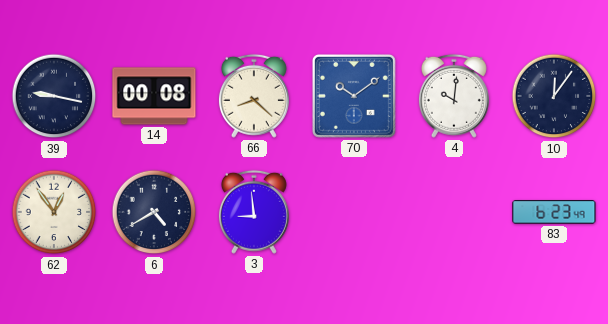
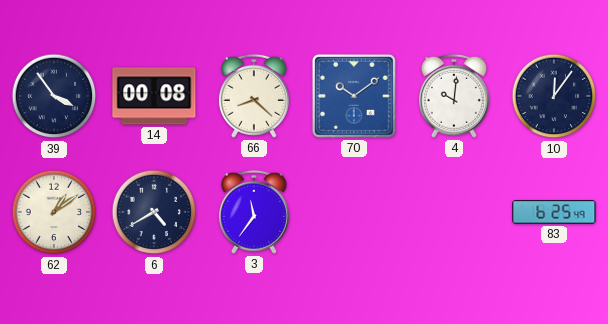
39: 9:17 -> 3:54 (54, 96)
62: 12:54 -> 1:09 (54, 212)
3: 8:59 -> 11:36 (254, 212)
83: 6:23 -> 6:25 (554, 212)
